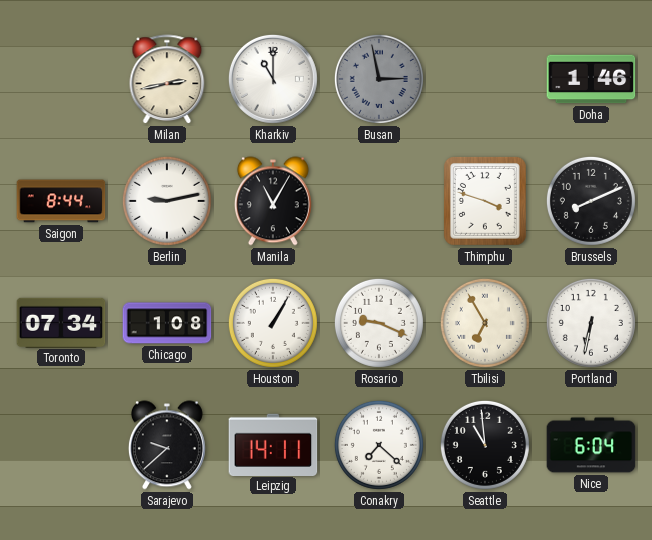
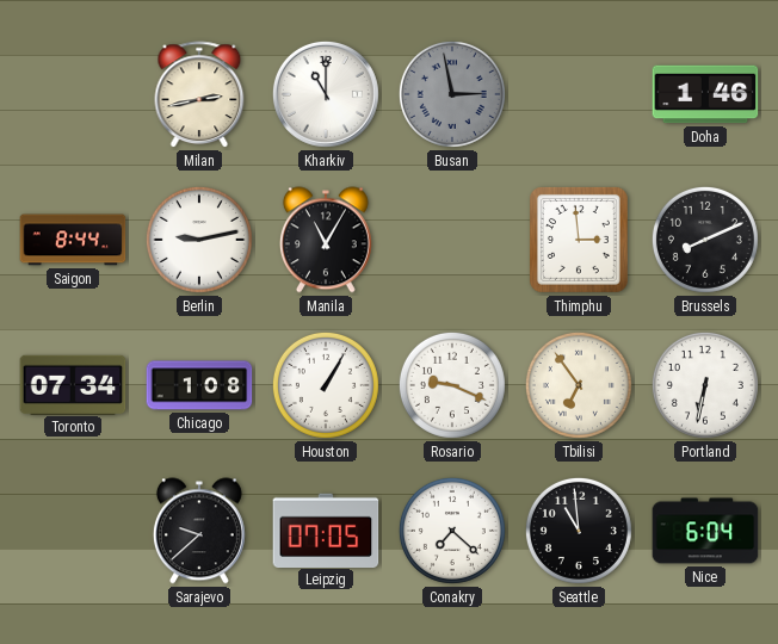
Thimphu: 3:48 -> 2:59 (579, 240)
Tbilisi: 6:55 -> 6:54 (579, 385)
Leipzig: 14:11 -> 07:05 (326, 530)
